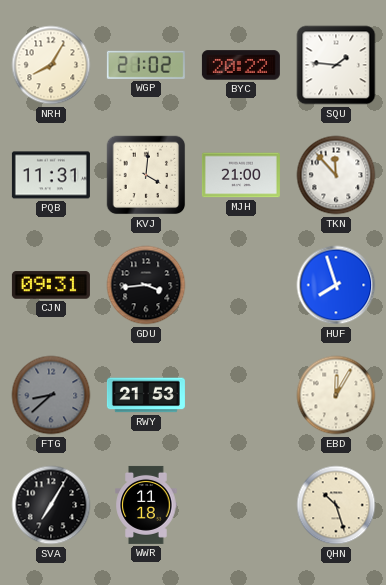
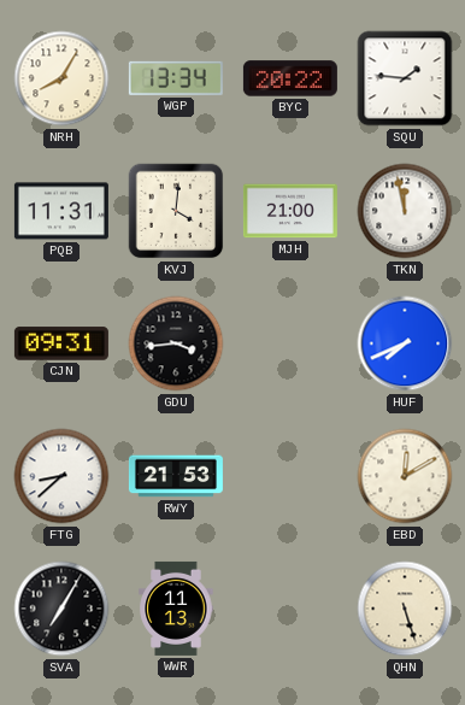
WGP: 21:02 -> 13:34 (176, 78)
TKN: 11:53 -> 11:58 (405, 211)
HUF: 7:57 -> 7:41 (405, 343)
FTG dial: grey -> white (61, 476)
EBD: 12:05 -> 12:10 (405, 476)
WWR: 11:18 -> 11:13 (176, 609)
QHN: 10:27 -> 5:27 (405, 609)
